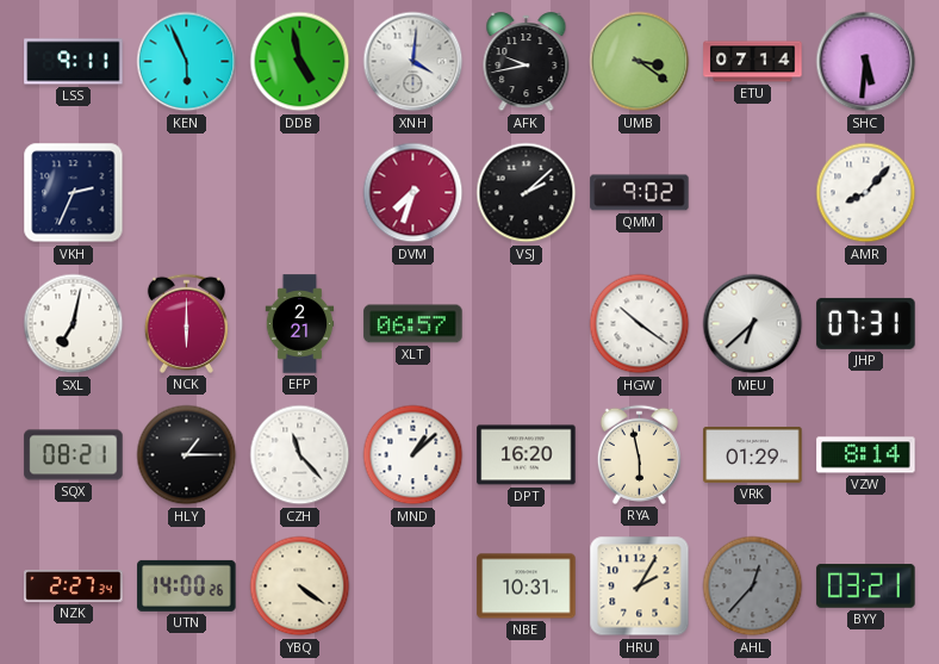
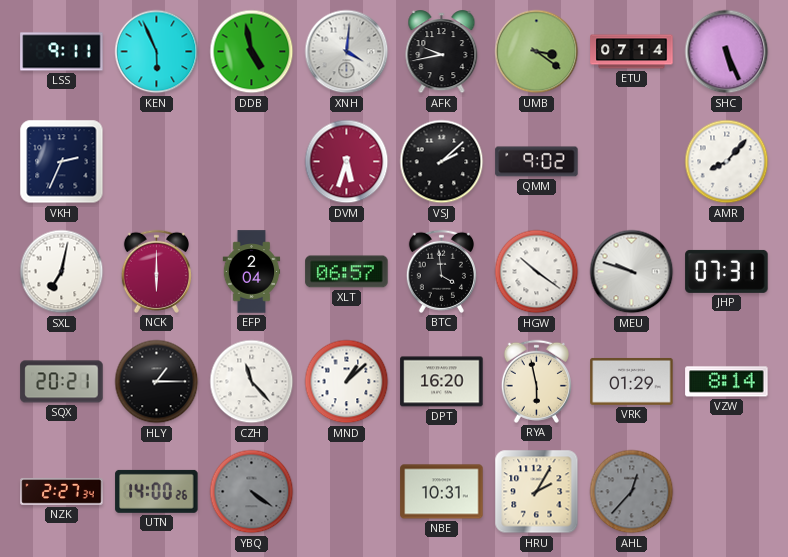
SHC: 5:31 -> 5:26 (727, 52)
DVM: 7:33 -> 5:33 (347, 162)
EFP: 2:21 -> 2:04 (252, 272)
BTC: none -> 3:59 (441, 271)
MEU: 6:38 -> 9:48 (632, 272)
SQX: 08:21 -> 20:21 (62, 382)
YBQ dial: cream -> grey (252, 492)
BYY: 03:21 -> none (866, 585)
